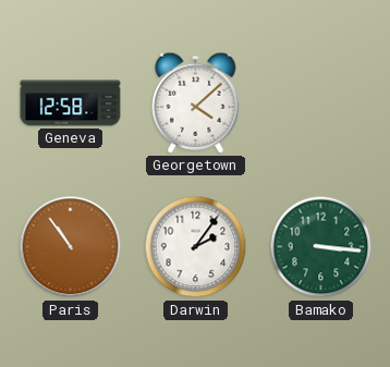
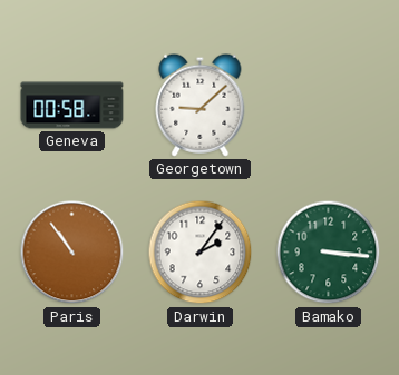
Geneva: 12:58 -> 00:58 (72, 106)
Georgetown: 4:08 -> 9:08 (201, 105)
